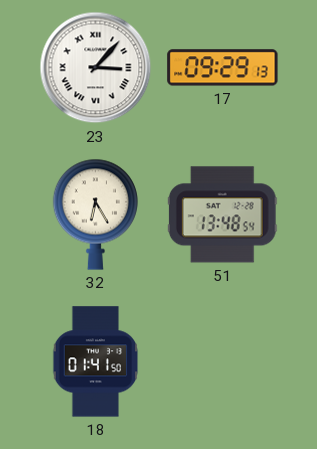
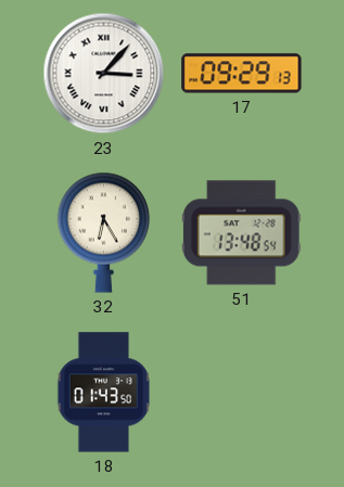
18: 01:41 -> 01:43 (104, 393)
